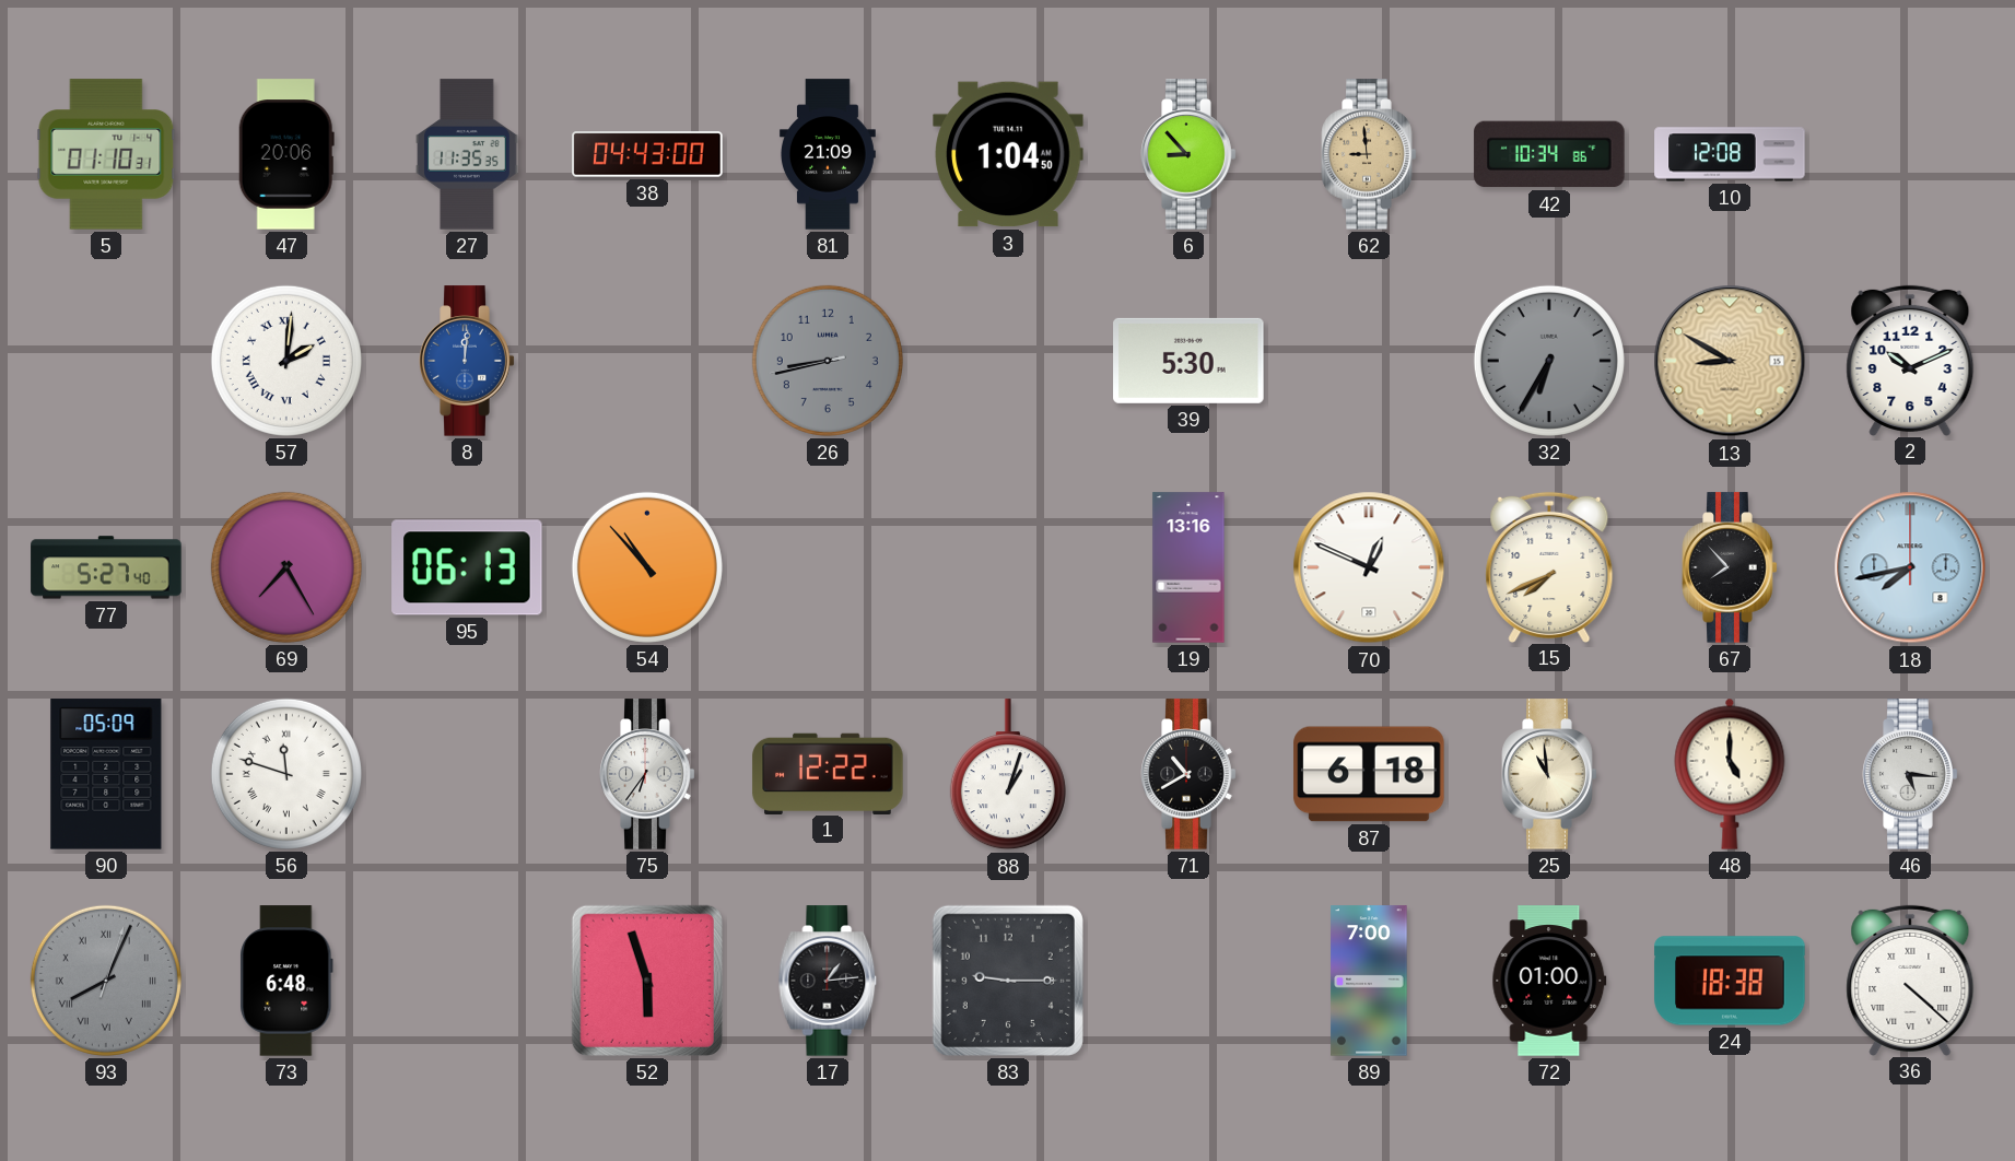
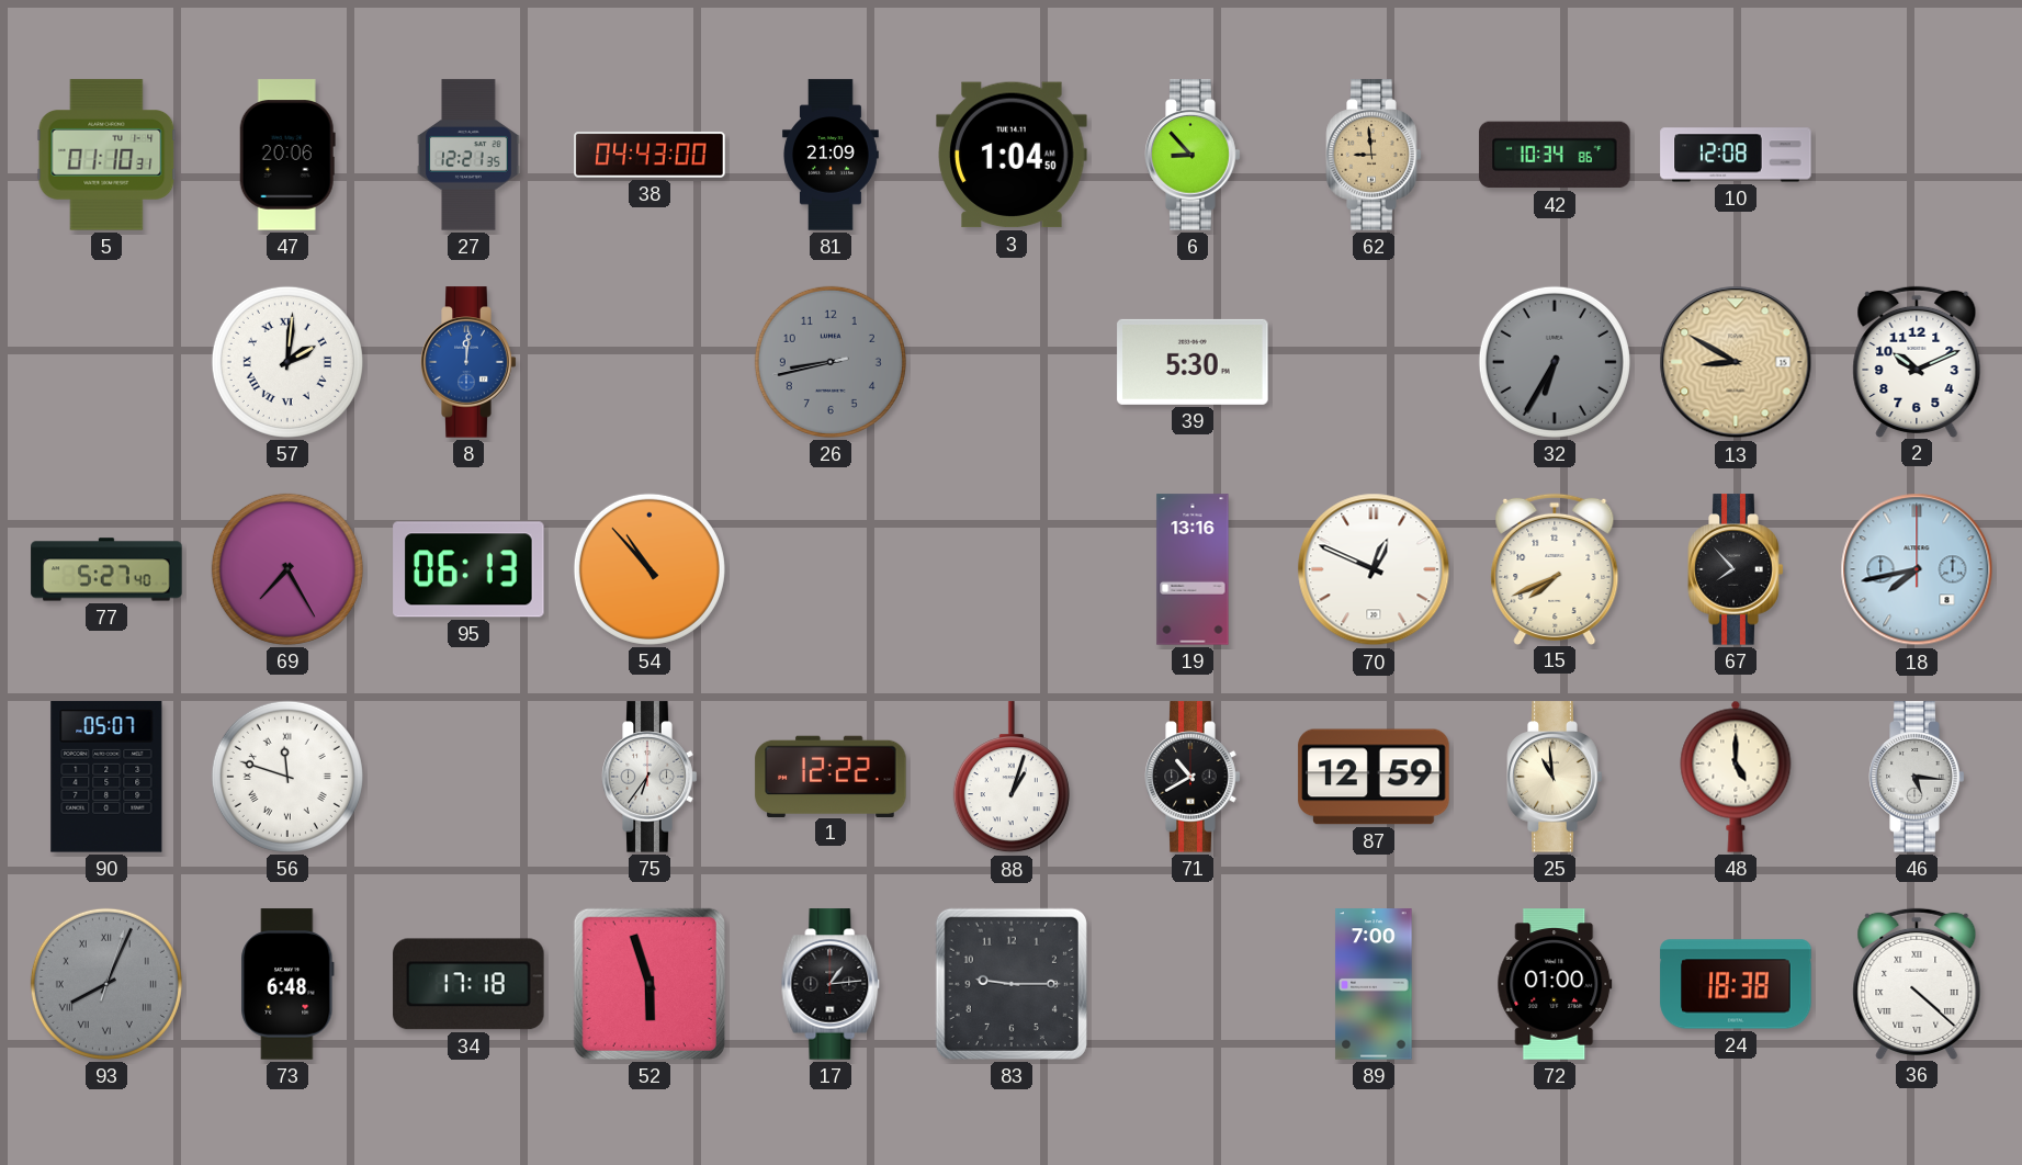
27: 11:35 -> 12:21 (468, 155)
90: 05:09 -> 05:07 (106, 777)
87: 6:18 -> 12:59 (1374, 777)
34: none -> 17:18 (468, 984)
